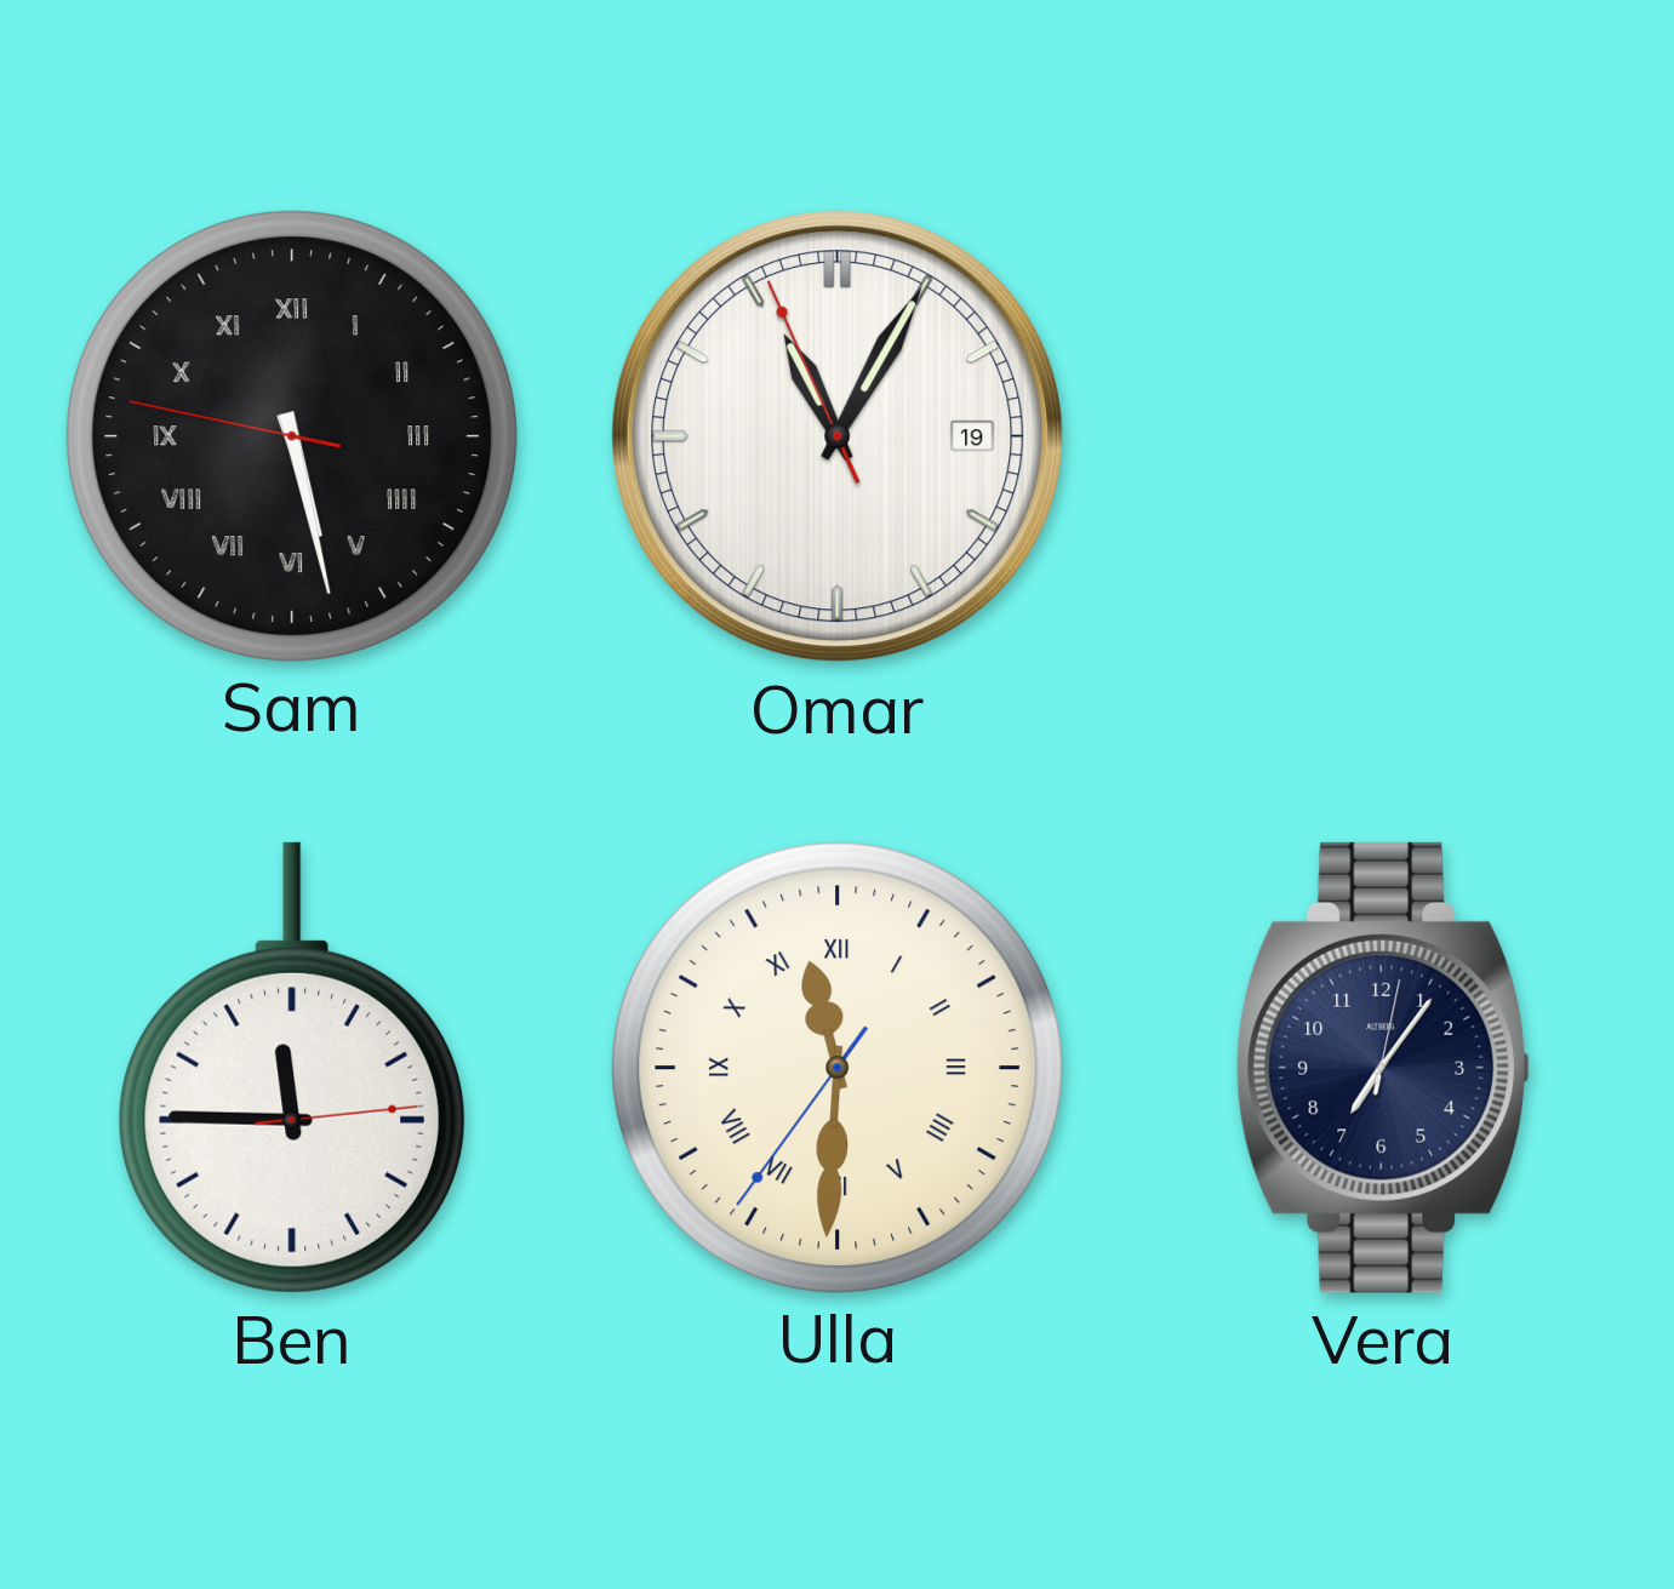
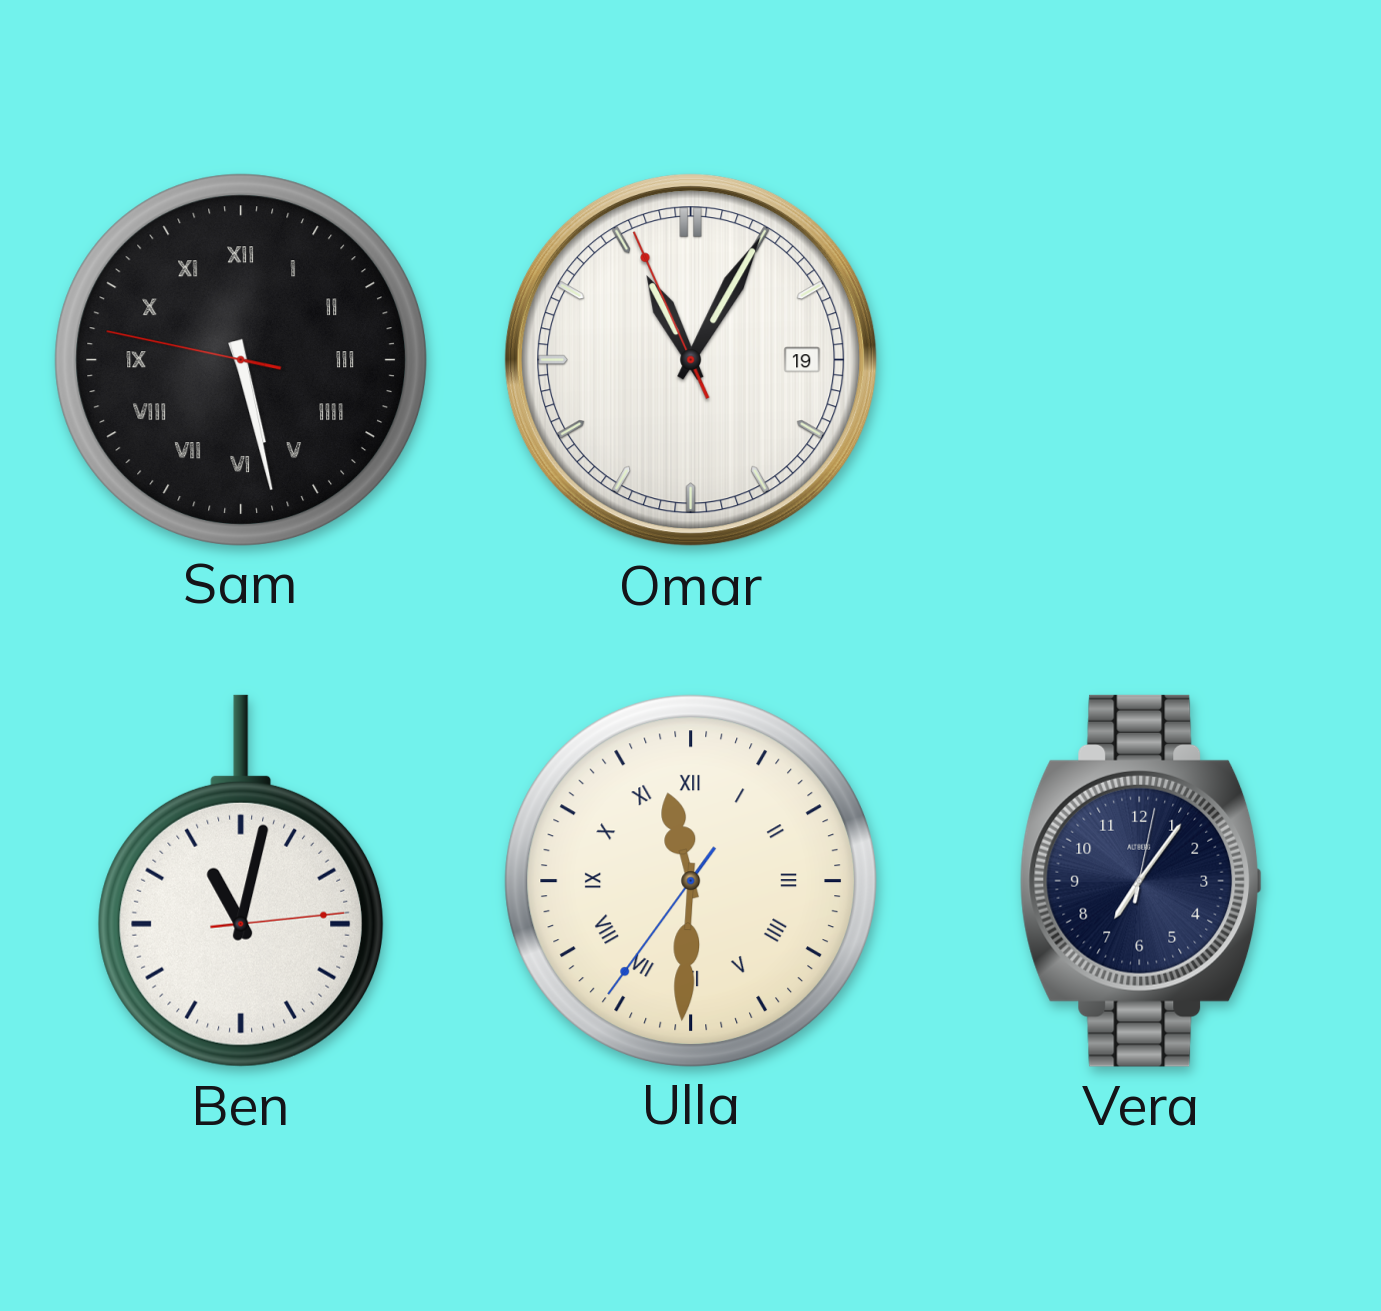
Ben: 11:45 -> 11:02 (241, 881)
